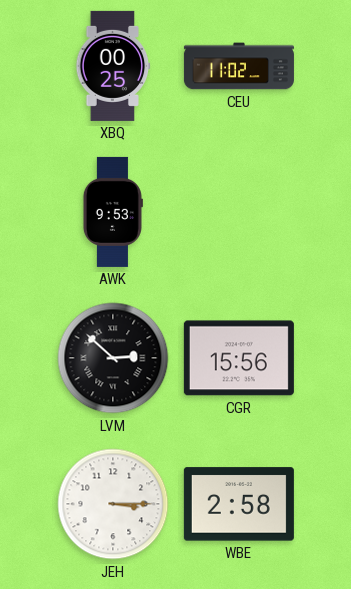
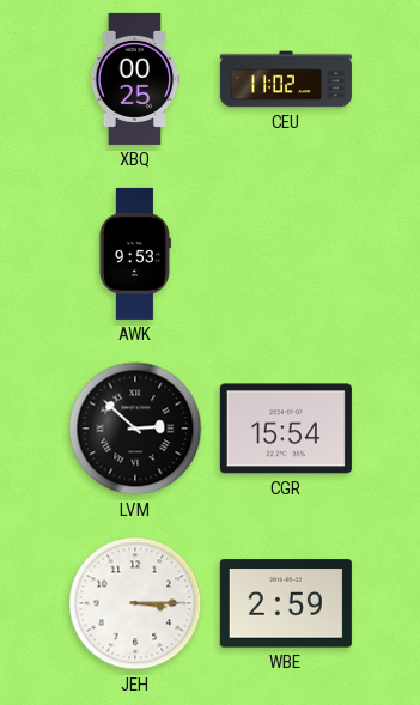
CGR: 15:56 -> 15:54 (286, 429)
WBE: 2:58 -> 2:59 (286, 603)
